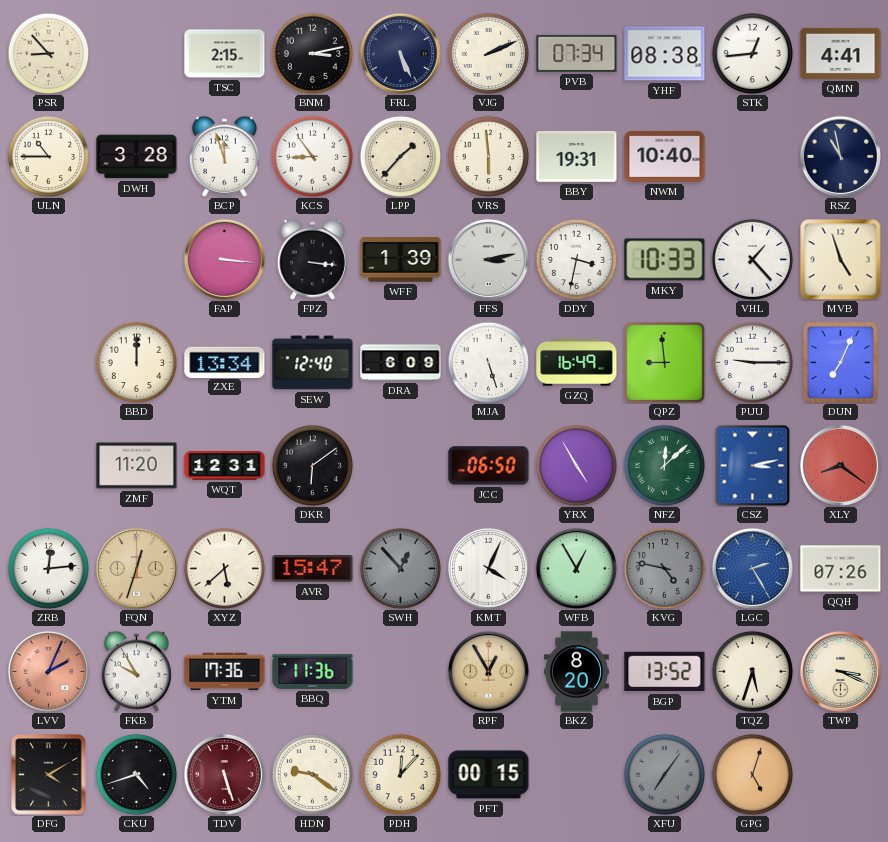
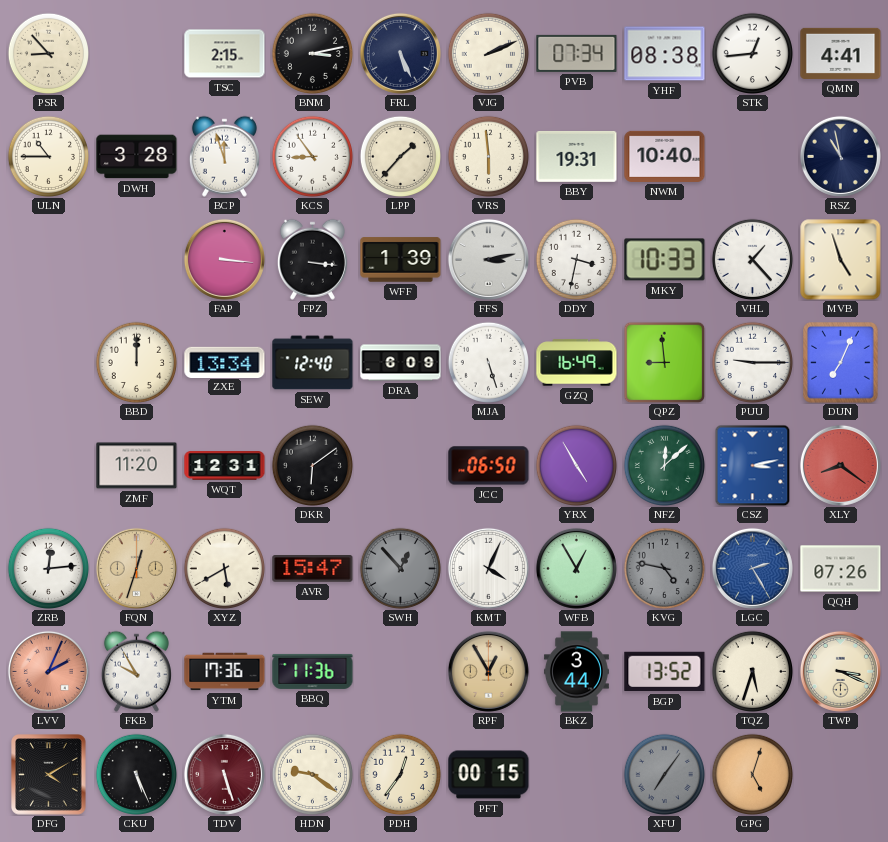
XYZ: 5:38 -> 5:40 (224, 568)
BKZ: 8:20 -> 3:44 (576, 672)
CKU: 4:42 -> 5:26 (136, 774)
PDH: 12:07 -> 12:36 (400, 774)
